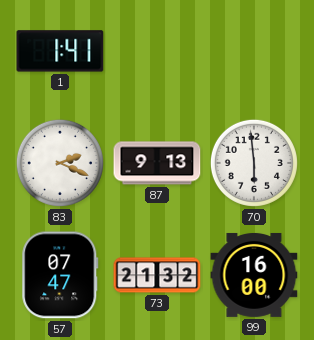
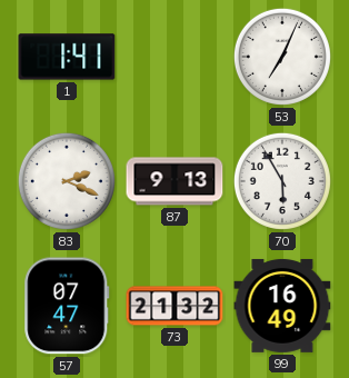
53: none -> 7:04 (282, 57)
70: 5:59 -> 5:55 (282, 181)
99: 16:00 -> 16:49 (282, 306)
